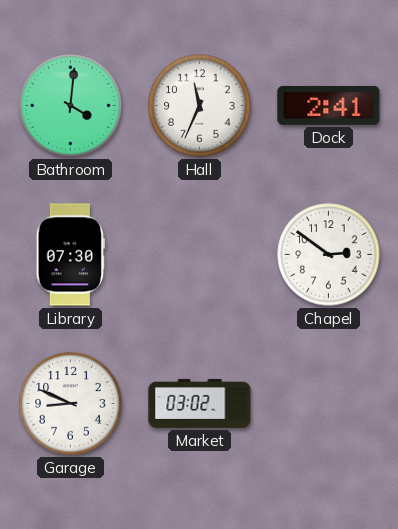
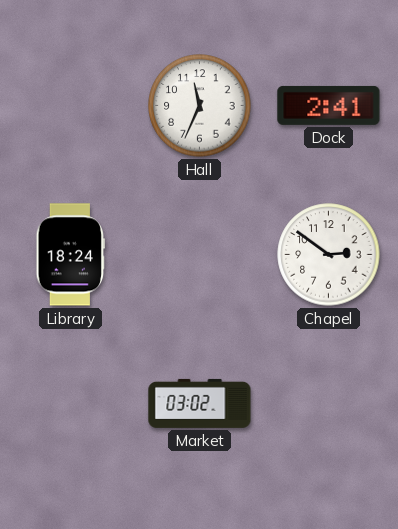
Bathroom: 4:01 -> none (71, 106)
Library: 07:30 -> 18:24 (70, 255)
Garage: 8:49 -> none (71, 404)
